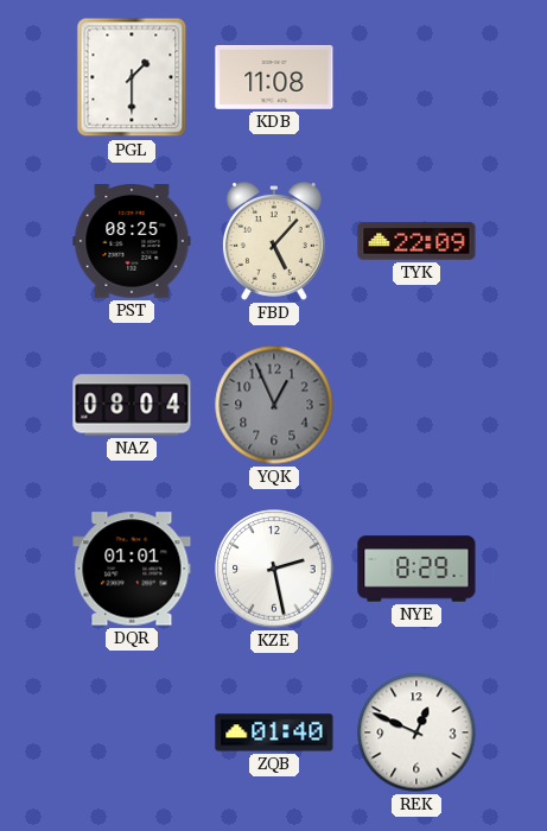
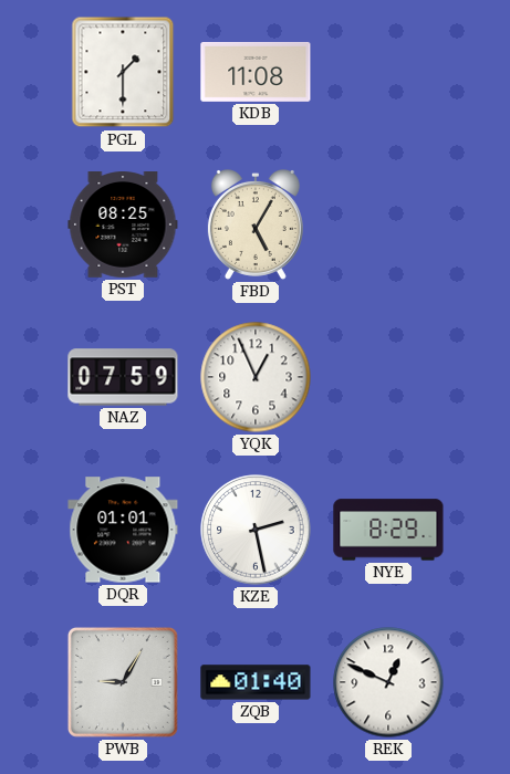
FBD: 5:07 -> 5:05 (256, 226)
TYK: 22:09 -> none (416, 241)
NAZ: 08:04 -> 07:59 (123, 377)
YQK dial: grey -> white (256, 377)
PWB: none -> 9:05 (123, 682)
